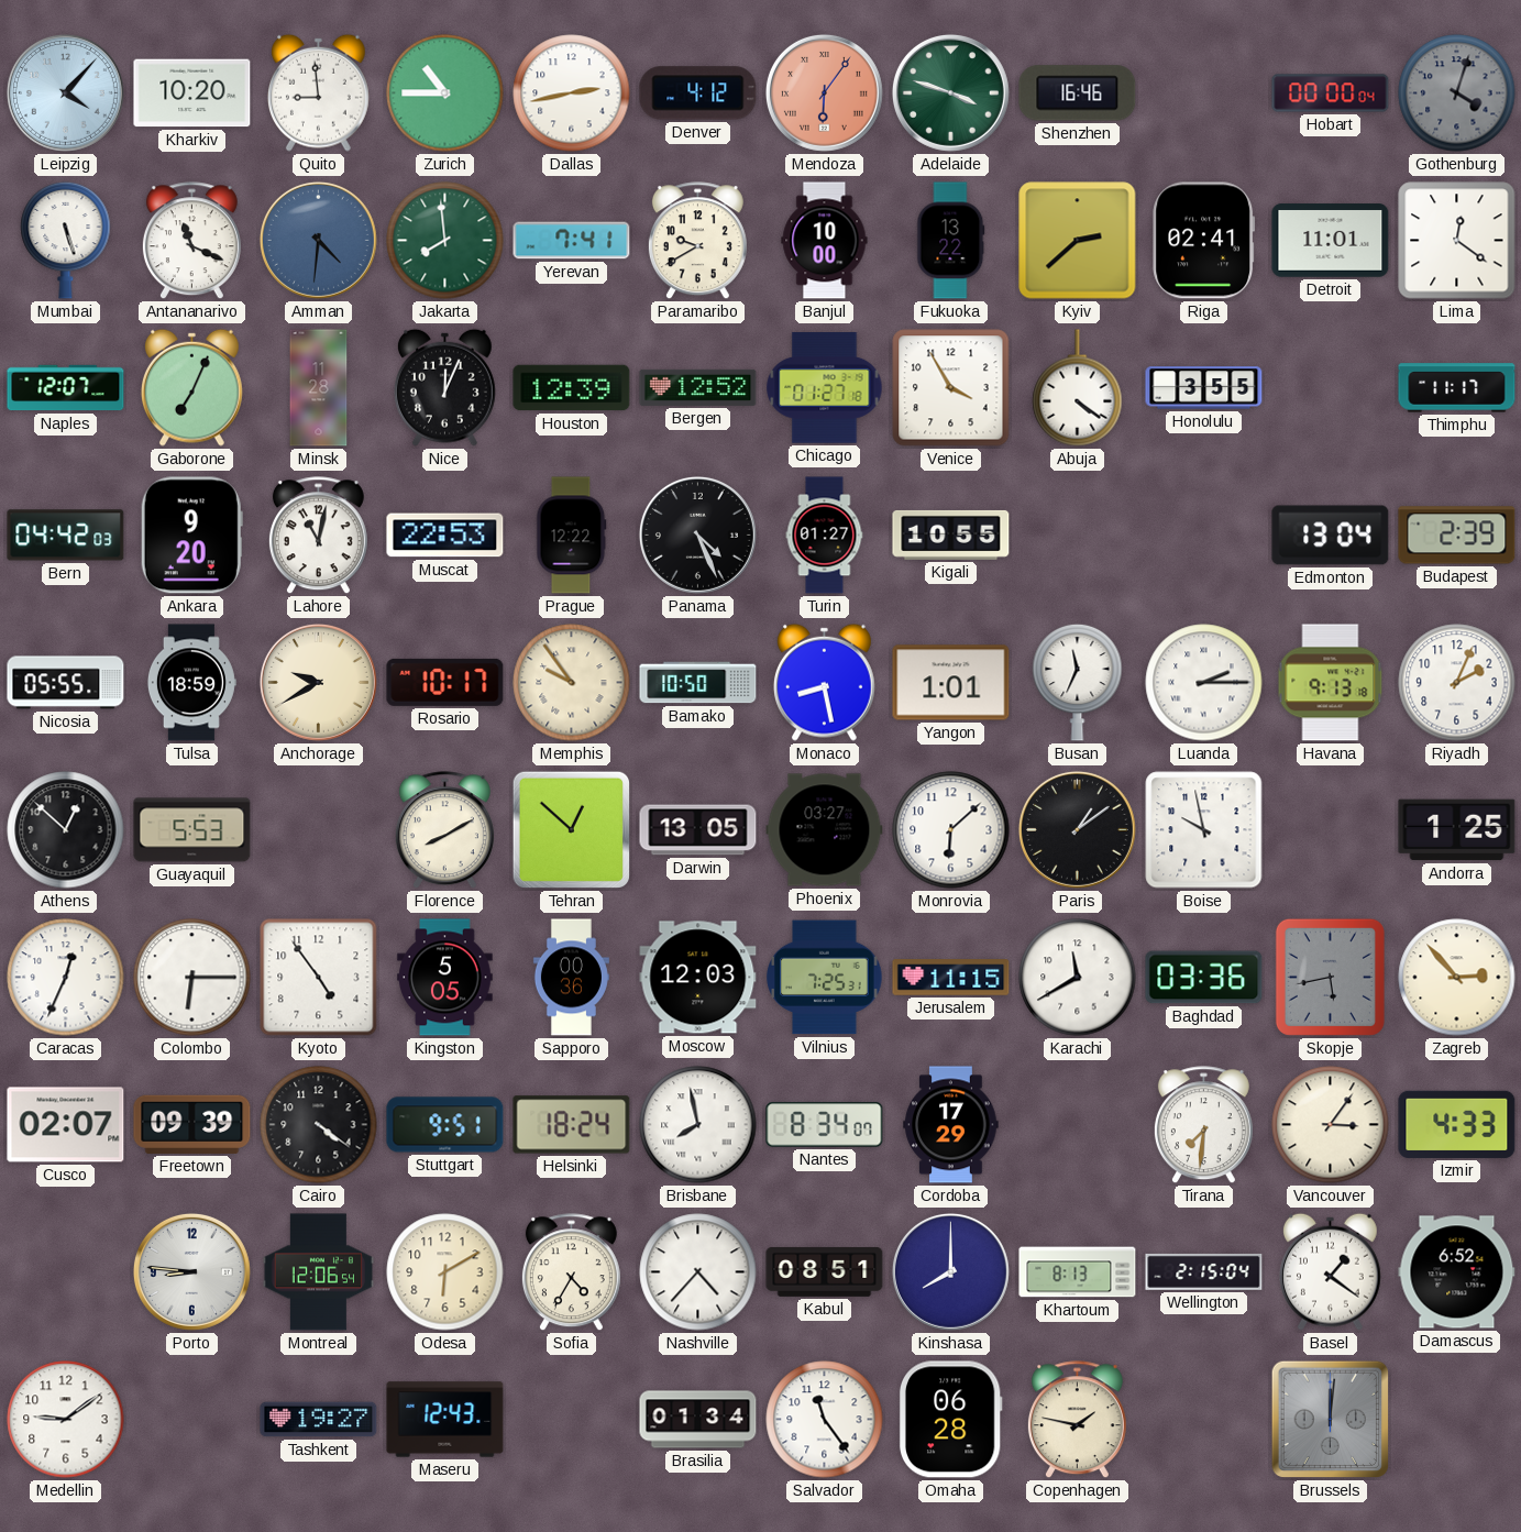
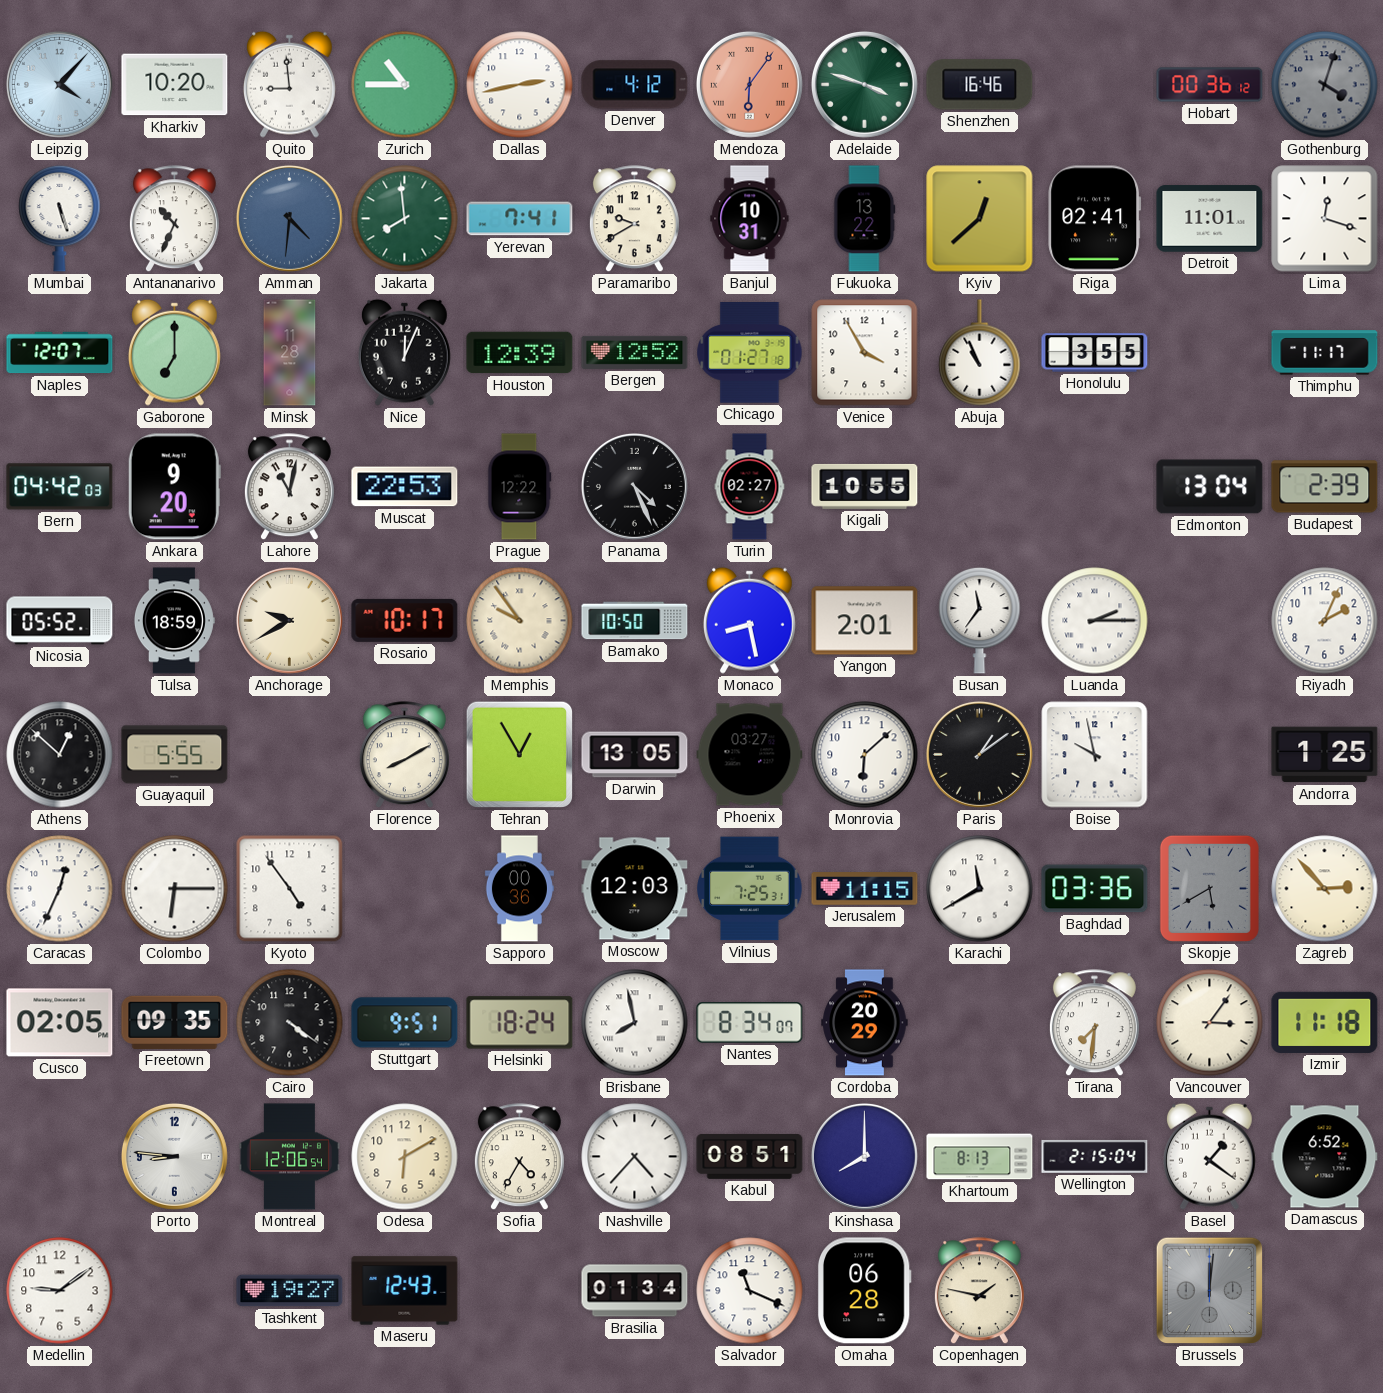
Hobart: 00:00 -> 00:36 (1210, 85)
Antananarivo: 11:19 -> 10:34 (174, 219)
Banjul: 10:00 -> 10:31 (750, 219)
Kyiv: 2:38 -> 12:38 (980, 219)
Lima: 12:21 -> 12:18 (1325, 219)
Gaborone: 7:04 -> 7:00 (174, 352)
Abuja: 4:21 -> 10:56 (980, 353)
Turin: 01:27 -> 02:27 (750, 487)
Nicosia: 05:55 -> 05:52 (60, 621)
Yangon: 1:01 -> 2:01 (865, 621)
Busan: 11:34 -> 11:36 (980, 620)
Havana: 9:13 -> none (1331, 683)
Guayaquil: 5:53 -> 5:55 (175, 755)
Tehran: 12:52 -> 12:55 (520, 755)
Kingston: 5:05 -> none (445, 978)
Skopje: 5:43 -> 5:40 (1209, 888)
Cusco: 02:07 -> 02:05 (60, 1023)
Freetown: 09:39 -> 09:35 (175, 1022)
Cordoba: 17:29 -> 20:29 (865, 1023)
Izmir: 4:33 -> 11:18 (1325, 1022)
Salvador: 11:24 -> 11:19 (750, 1291)
